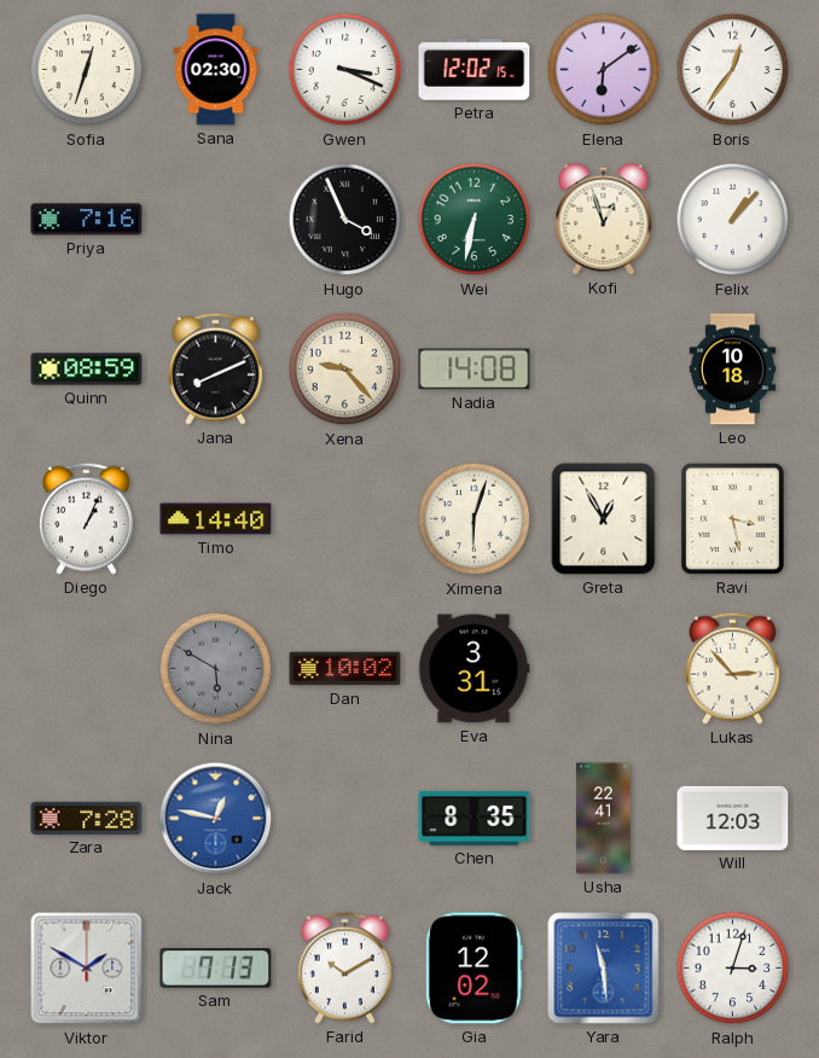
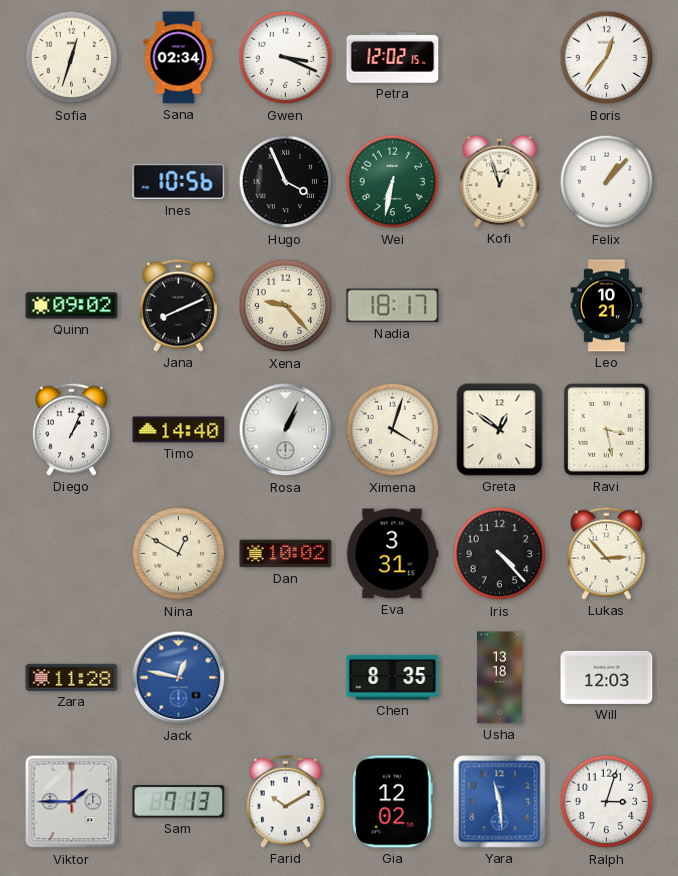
Sana: 02:30 -> 02:34 (179, 58)
Elena: 6:09 -> none (604, 70)
Priya: 7:16 -> none (87, 220)
Ines: none -> 10:56 (179, 182)
Quinn: 08:59 -> 09:02 (72, 306)
Nadia: 14:08 -> 18:17 (393, 306)
Leo: 10:18 -> 10:21 (607, 306)
Rosa: none -> 1:04 (286, 430)
Ximena: 6:03 -> 4:03 (393, 430)
Greta: 12:55 -> 12:51 (500, 430)
Nina: 5:50 -> 12:50 (179, 554)
Nina dial: grey -> cream (179, 554)
Iris: none -> 4:23 (500, 554)
Zara: 7:28 -> 11:28 (72, 677)
Usha: 22:41 -> 13:18 (499, 678)
Viktor: 1:50 -> 1:45 (72, 802)
